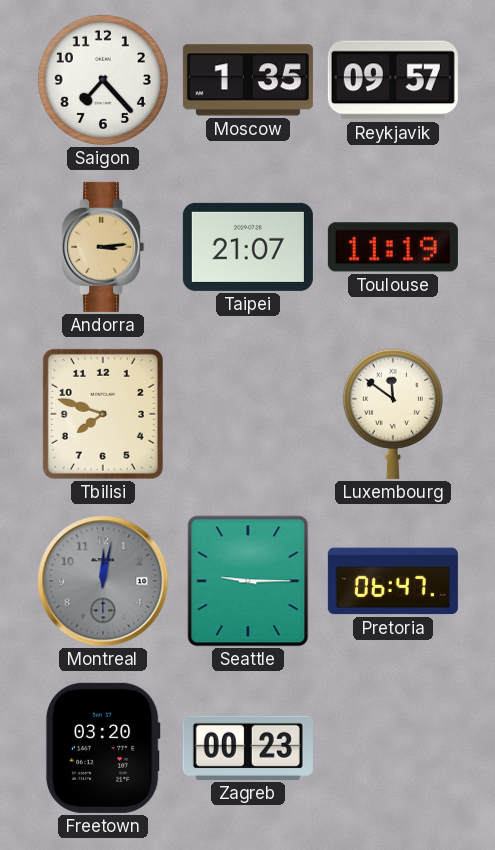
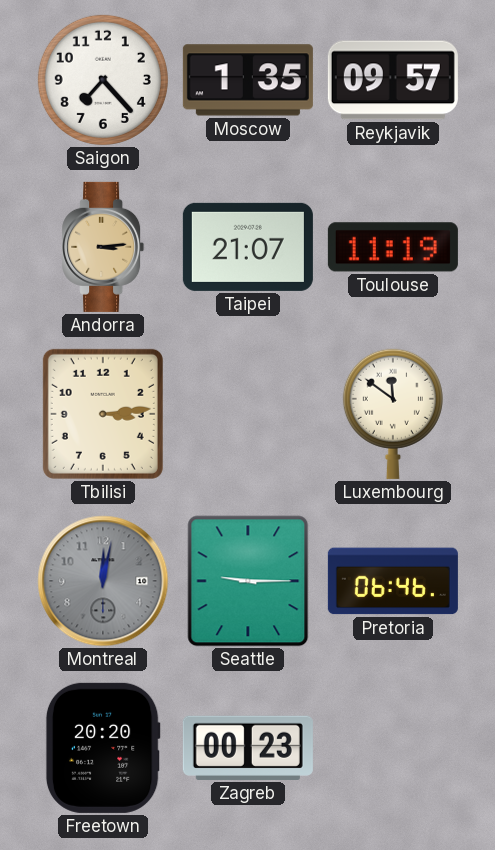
Tbilisi: 7:48 -> 3:14 (103, 414)
Pretoria: 06:47 -> 06:46 (393, 581)
Freetown: 03:20 -> 20:20 (103, 748)
